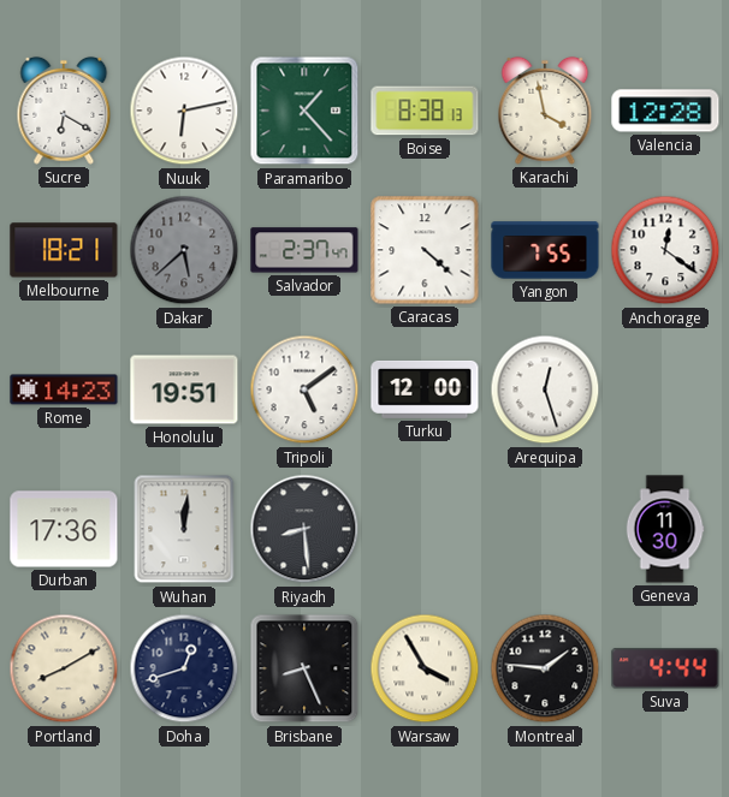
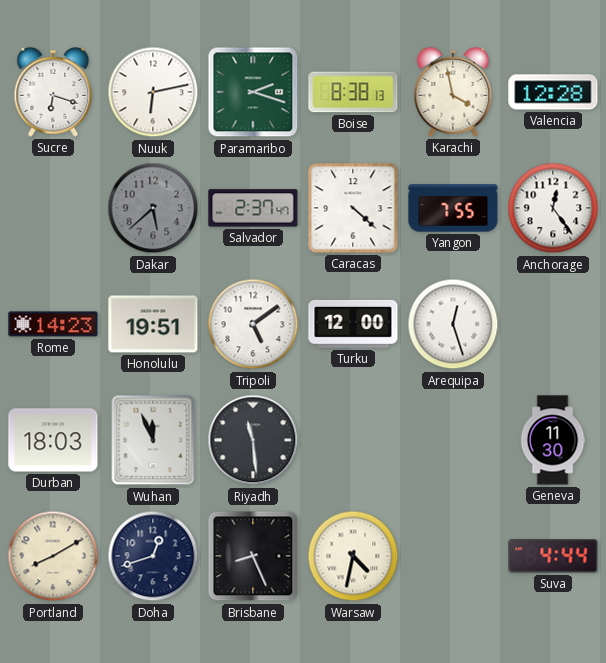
Sucre: 6:20 -> 6:18 (53, 92)
Paramaribo: 1:23 -> 2:18 (253, 92)
Melbourne: 18:21 -> none (64, 250)
Anchorage: 12:21 -> 12:24 (553, 208)
Durban: 17:36 -> 18:03 (53, 440)
Wuhan: 12:01 -> 11:56 (153, 440)
Riyadh: 8:29 -> 11:29 (253, 440)
Warsaw: 3:55 -> 4:32 (353, 556)
Montreal: 1:46 -> none (545, 668)
